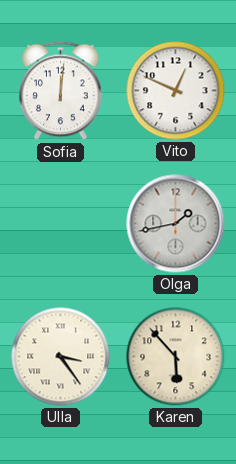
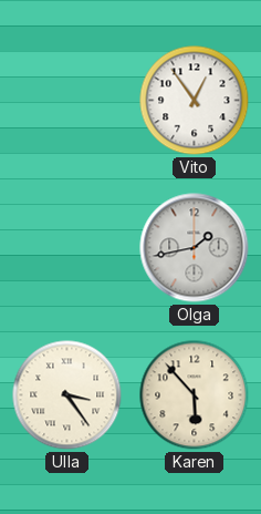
Sofia: 12:01 -> none (61, 91)
Vito: 12:49 -> 12:54 (195, 101)
